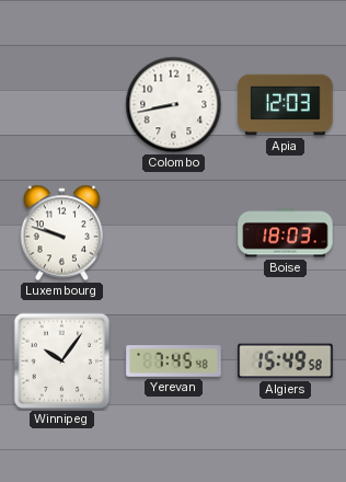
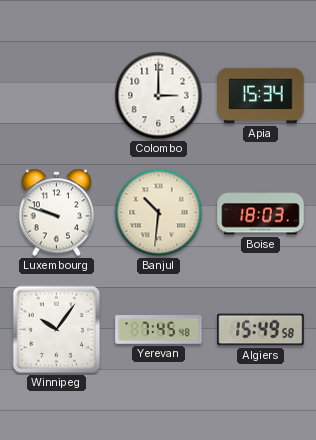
Colombo: 8:43 -> 3:00 (159, 96)
Apia: 12:03 -> 15:34 (261, 96)
Banjul: none -> 10:31 (159, 213)
